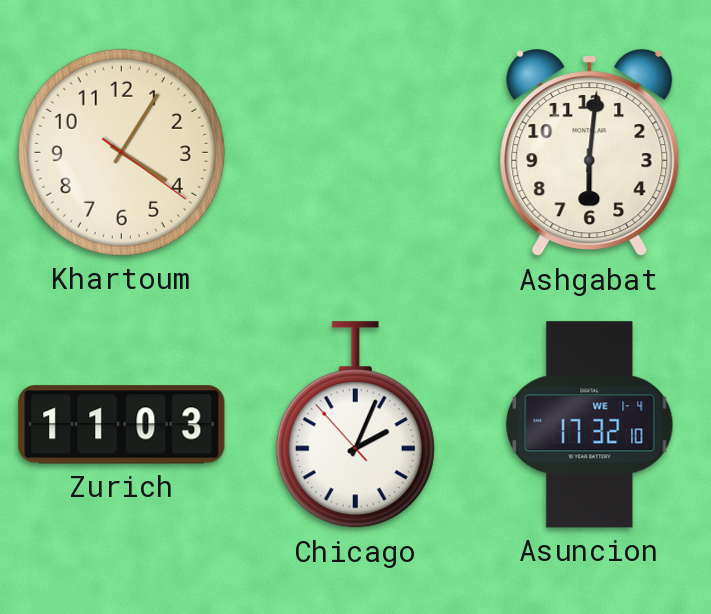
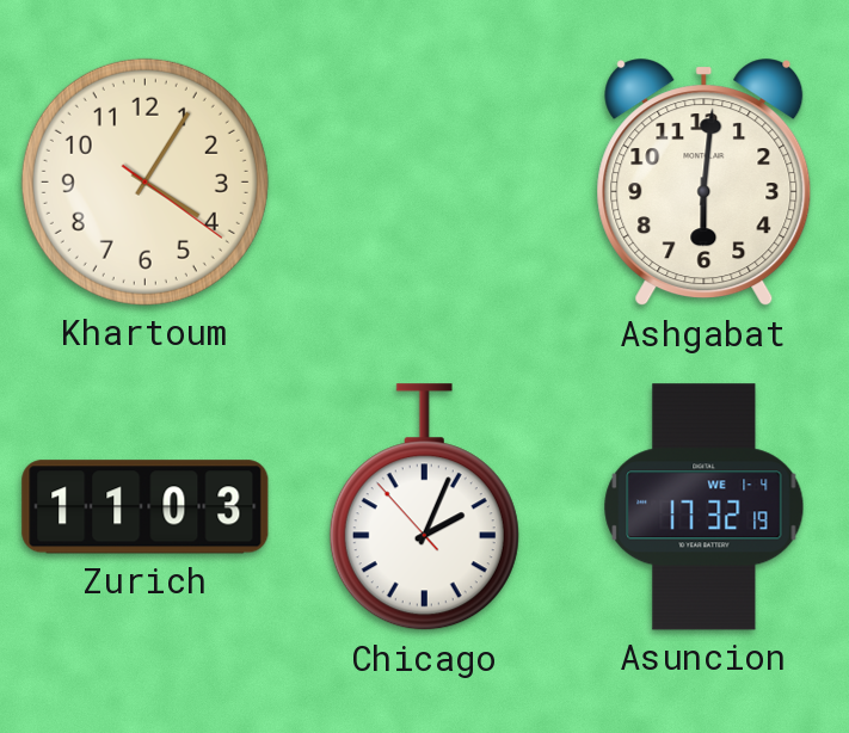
Asuncion: 17:32:10 -> 17:32:19 (705, 507)
